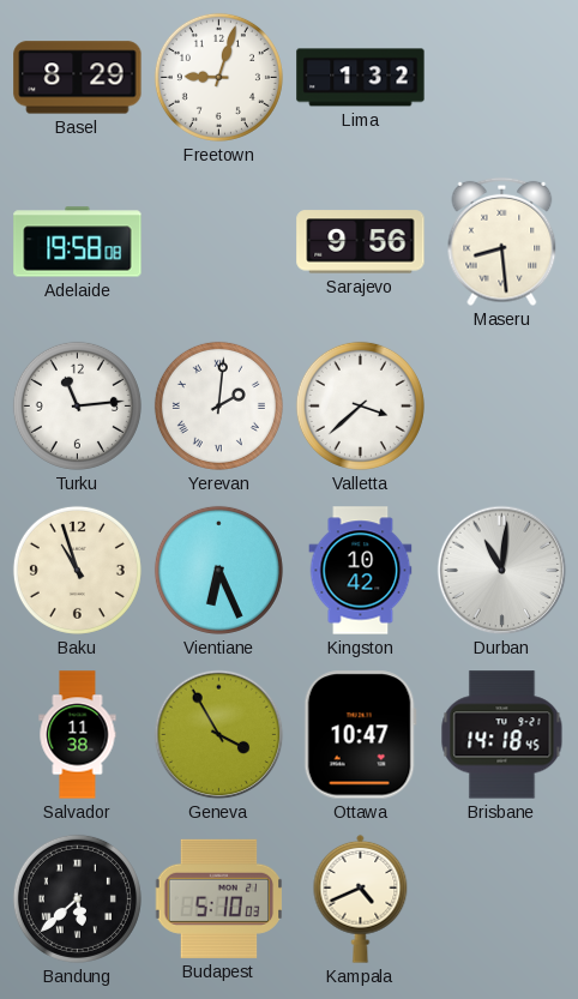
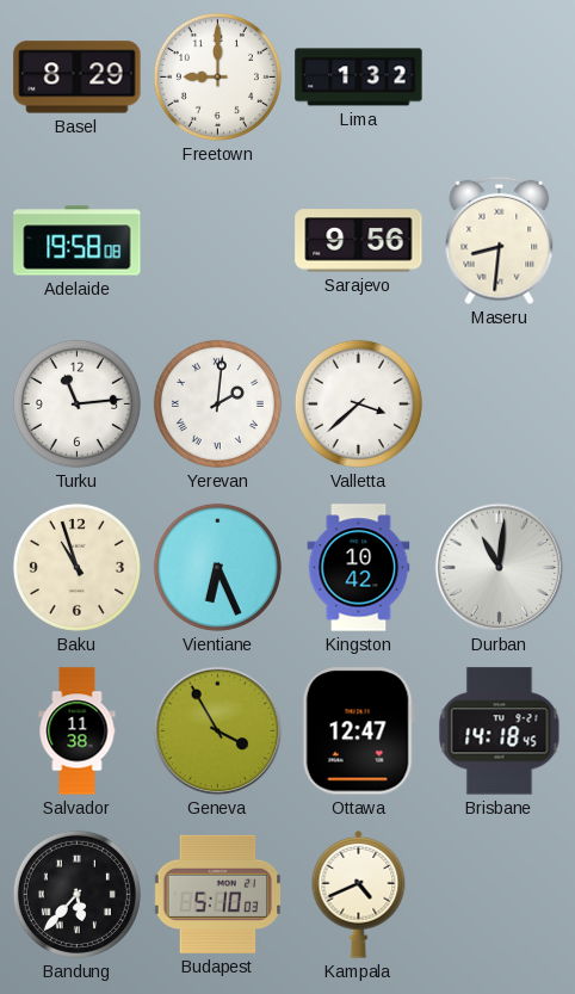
Freetown: 9:03 -> 9:00 (217, 76)
Maseru: 8:29 -> 8:31 (500, 241)
Ottawa: 10:47 -> 12:47 (358, 731)
Bandung: 5:38 -> 5:37 (76, 894)
